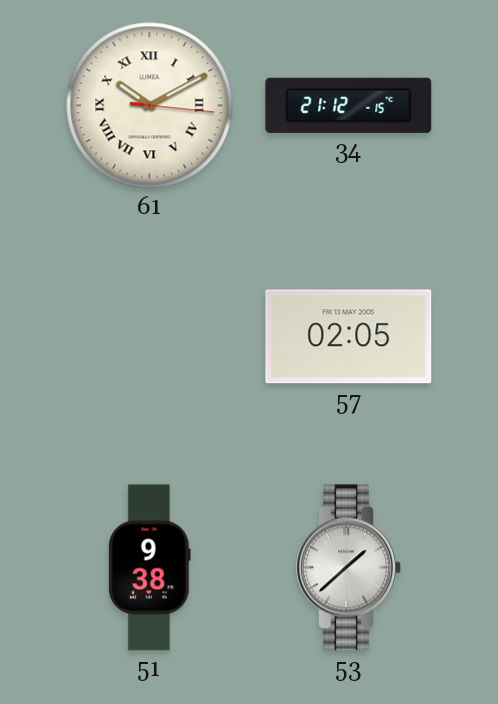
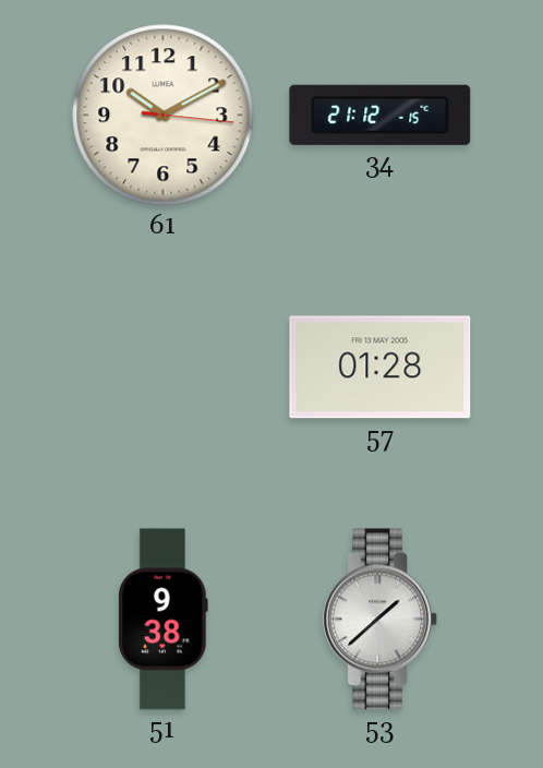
61 numerals: Roman -> Arabic (164, 116)
57: 02:05 -> 01:28 (381, 368)
